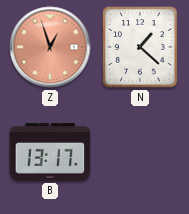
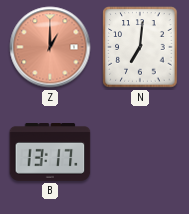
Z: 12:57 -> 1:00 (50, 47)
N: 1:22 -> 7:01 (140, 47)
